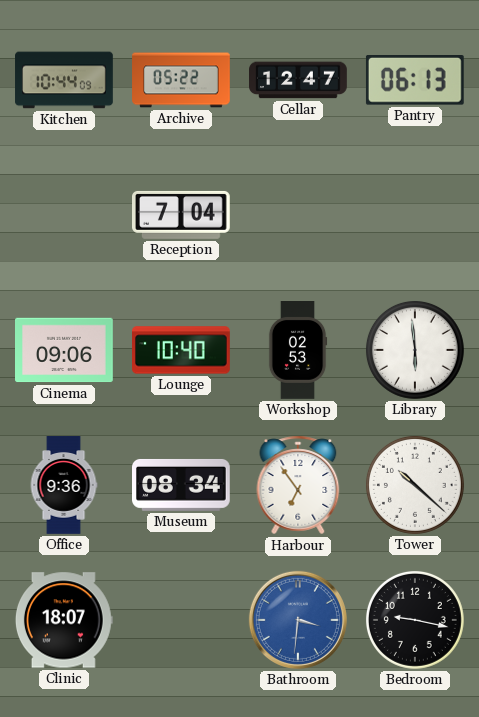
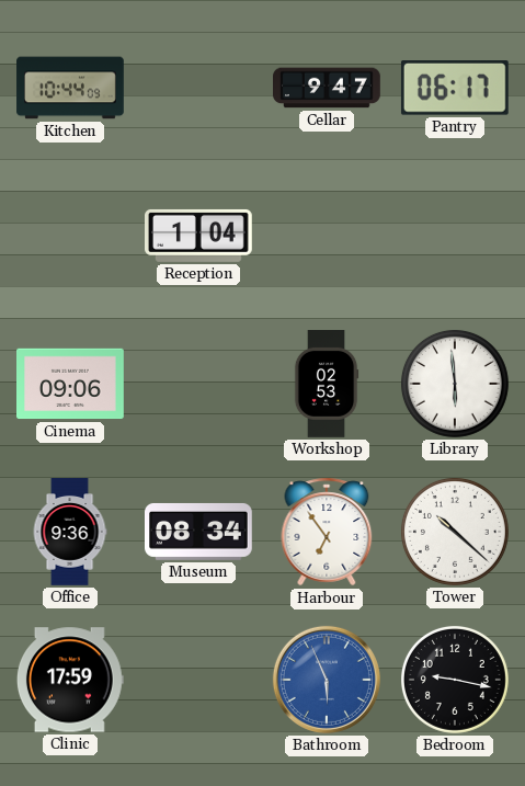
Archive: 05:22 -> none (181, 80)
Cellar: 12:47 -> 9:47 (327, 88)
Pantry: 06:13 -> 06:17 (455, 89)
Reception: 7:04 -> 1:04 (199, 236)
Lounge: 10:40 -> none (182, 350)
Clinic: 18:07 -> 17:59 (70, 680)
Bathroom: 3:31 -> 5:56 (327, 680)
